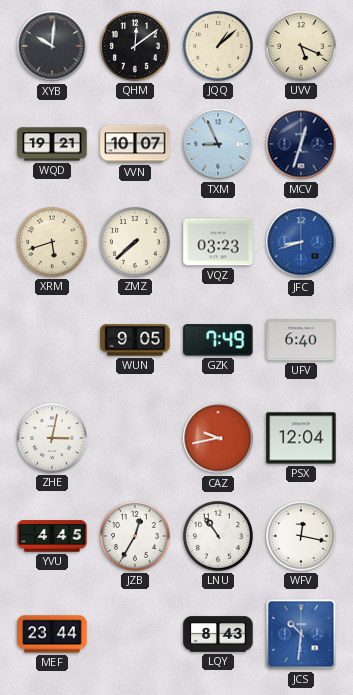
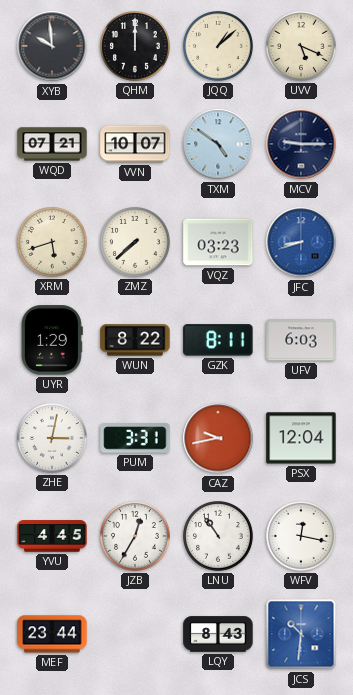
XYB: 10:01 -> 9:59 (52, 46)
QHM: 12:09 -> 12:00 (136, 47)
WQD: 19:21 -> 07:21 (52, 144)
TXM: 8:56 -> 4:51 (218, 144)
MCV: 12:33 -> 9:15 (301, 144)
UYR: none -> 1:29 (52, 340)
WUN: 9:05 -> 8:22 (135, 340)
GZK: 7:49 -> 8:11 (218, 340)
UFV: 6:40 -> 6:03 (301, 340)
PUM: none -> 3:31 (135, 438)
